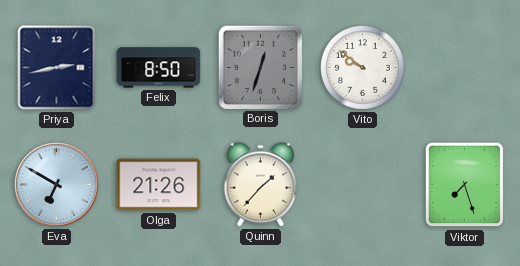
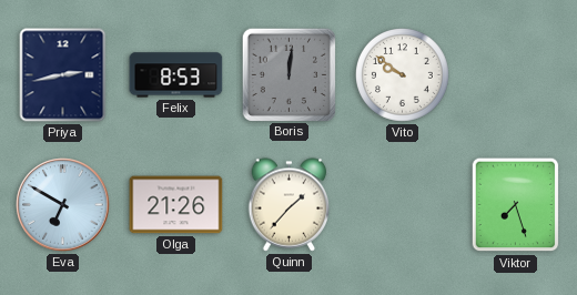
Felix: 8:50 -> 8:53 (176, 75)
Boris: 12:33 -> 12:01 (288, 74)
